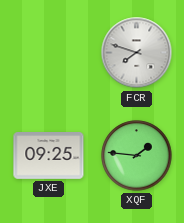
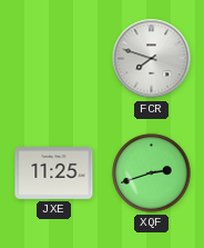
JXE: 09:25 -> 11:25 (54, 173)
XQF: 1:46 -> 2:42 (152, 173)
